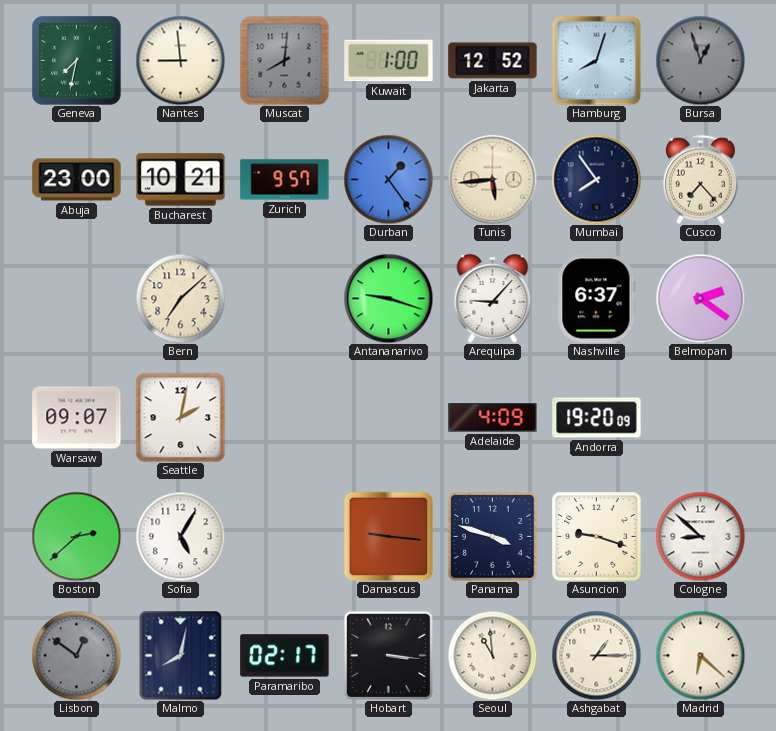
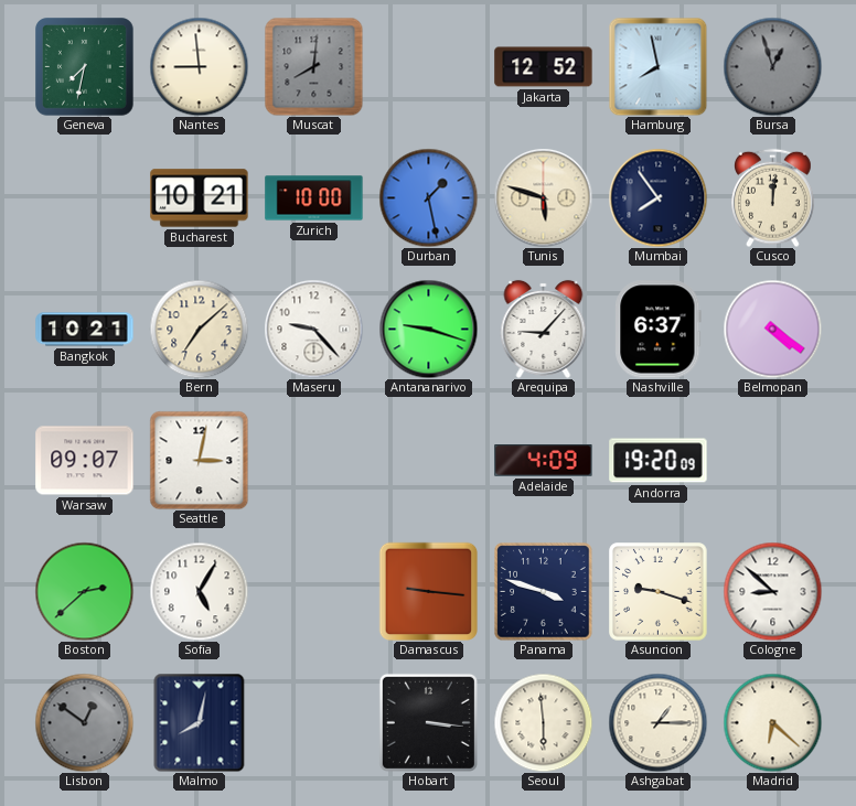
Kuwait: 1:00 -> none (389, 61)
Hamburg: 8:03 -> 7:58 (657, 66)
Abuja: 23:00 -> none (77, 180)
Zurich: 9:57 -> 10:00 (314, 198)
Durban: 1:24 -> 1:28 (428, 197)
Tunis: 5:44 -> 5:48 (543, 197)
Cusco: 7:23 -> 12:01 (773, 197)
Bangkok: none -> 10:21 (85, 330)
Maseru: none -> 9:23 (313, 329)
Belmopan: 2:21 -> 4:21 (772, 329)
Seattle: 2:02 -> 3:02 (199, 460)
Paramaribo: 02:17 -> none (285, 656)
Seoul: 10:59 -> 5:59 (543, 722)
